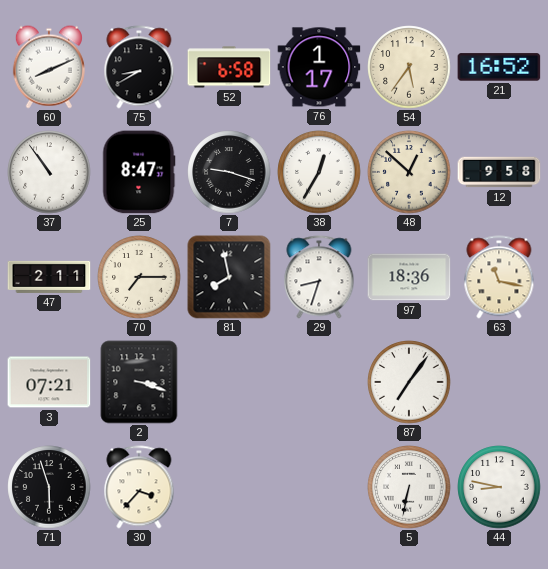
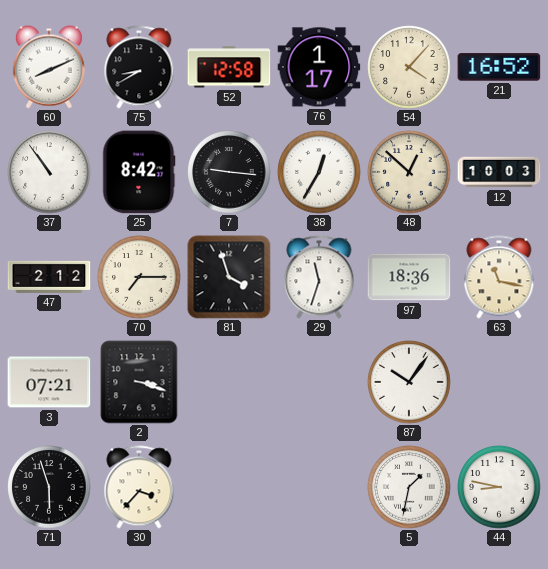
52: 6:58 -> 12:58 (229, 67)
54: 5:36 -> 4:07 (409, 67)
25: 8:47 -> 8:42 (139, 172)
7: 9:18 -> 9:16 (229, 172)
12: 9:58 -> 10:03 (499, 172)
47: 2:11 -> 2:12 (49, 277)
81: 7:58 -> 3:57 (229, 277)
29: 8:33 -> 11:33 (319, 277)
87: 7:06 -> 10:06 (409, 382)
5: 6:32 -> 1:32 (409, 487)
